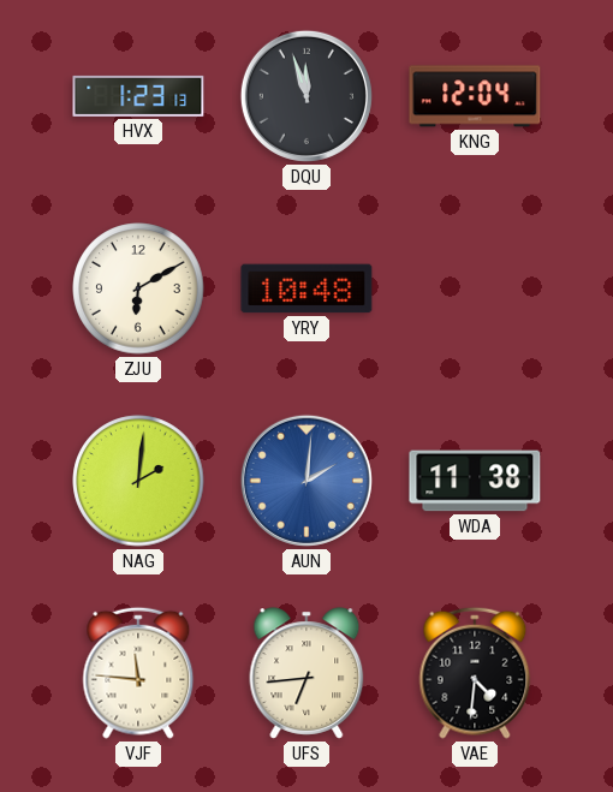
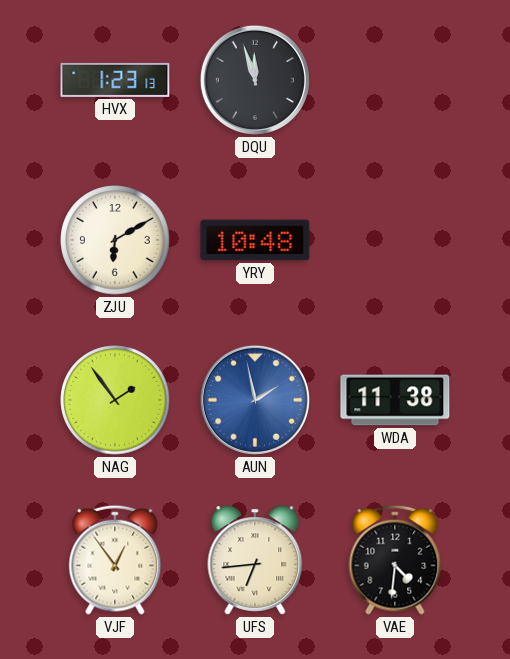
KNG: 12:04 -> none (475, 96)
NAG: 2:01 -> 1:54 (115, 400)
AUN: 2:01 -> 1:58 (255, 400)
VJF: 11:46 -> 12:54 (115, 560)
